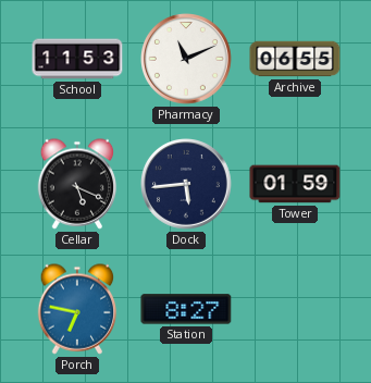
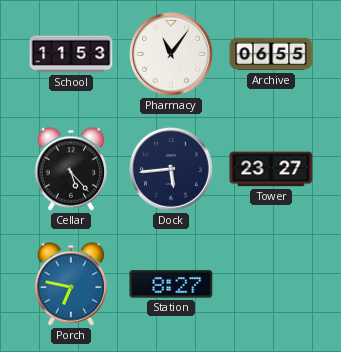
Pharmacy: 11:11 -> 11:06 (172, 55)
Cellar: 5:19 -> 5:23 (71, 169)
Tower: 01:59 -> 23:27 (271, 169)
